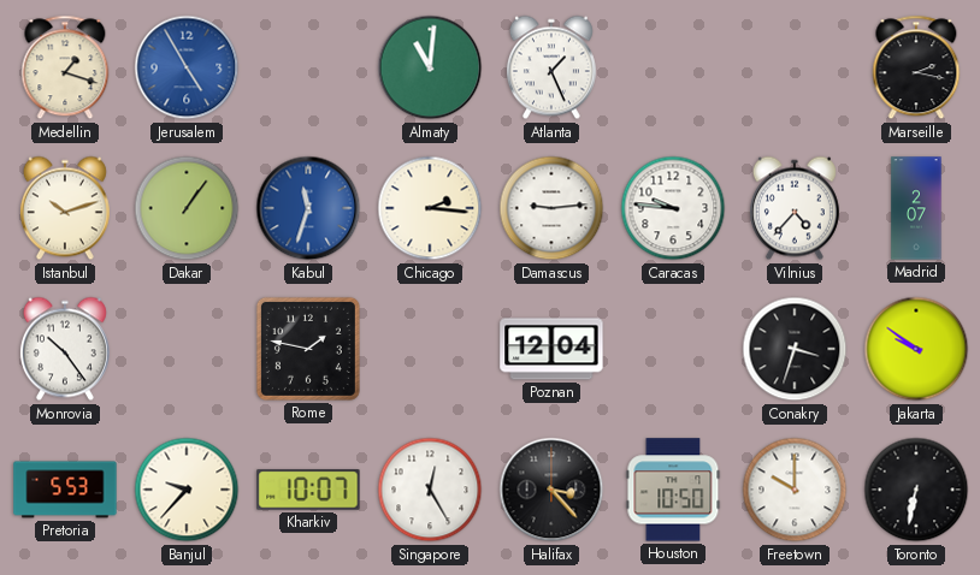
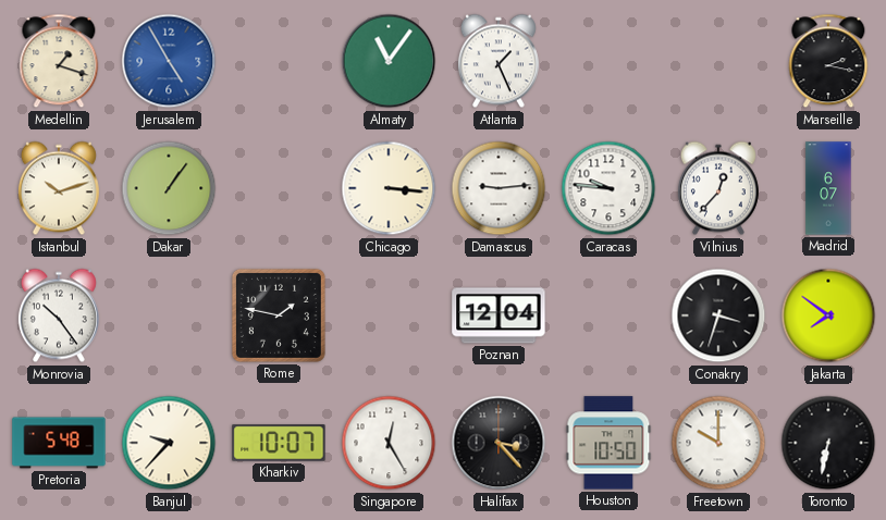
Almaty: 11:01 -> 11:06 (389, 61)
Kabul: 11:33 -> none (308, 208)
Chicago: 2:16 -> 3:16 (389, 188)
Vilnius: 4:37 -> 12:37 (718, 188)
Madrid: 2:07 -> 6:07 (828, 188)
Jakarta: 9:51 -> 7:51 (828, 315)
Pretoria: 5:53 -> 5:48 (59, 443)
